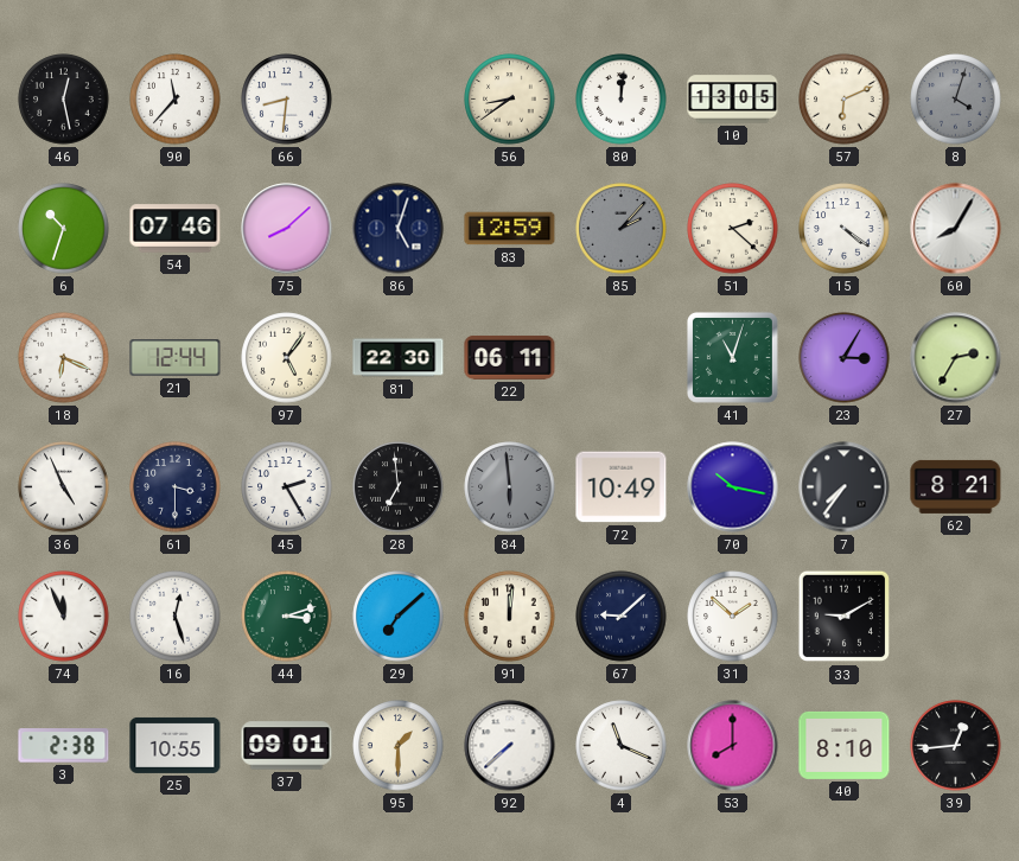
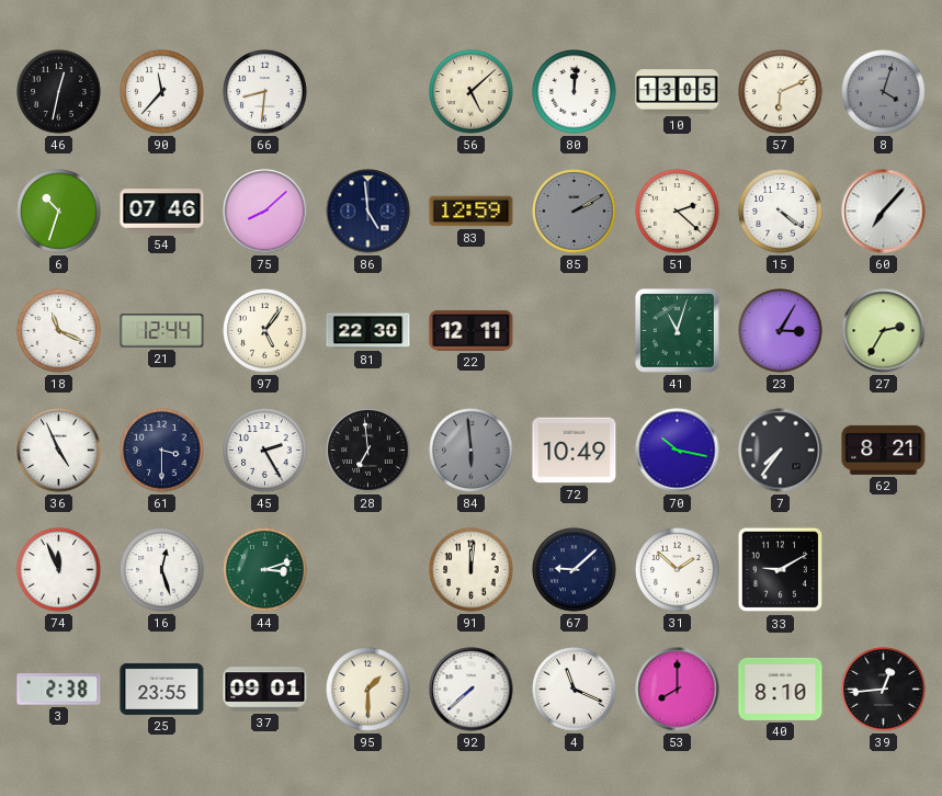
46: 12:28 -> 12:32 (59, 92)
56: 8:39 -> 5:08 (472, 92)
86: 5:03 -> 4:59 (368, 212)
85: 2:07 -> 2:10 (575, 212)
60: 8:05 -> 7:07 (884, 212)
18: 6:19 -> 11:19 (59, 331)
22: 06:11 -> 12:11 (472, 330)
29: 7:08 -> none (399, 617)
25: 10:55 -> 23:55 (162, 689)
